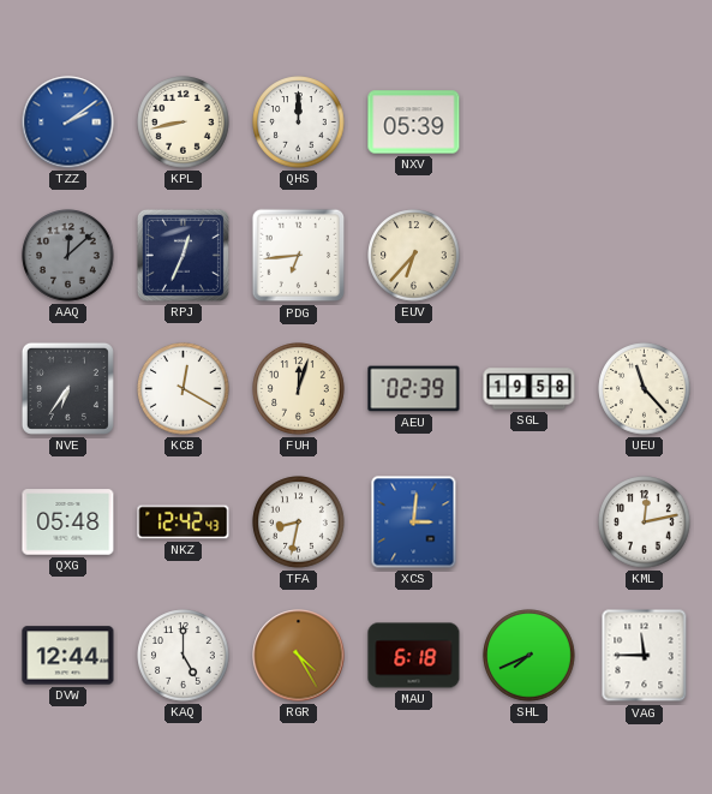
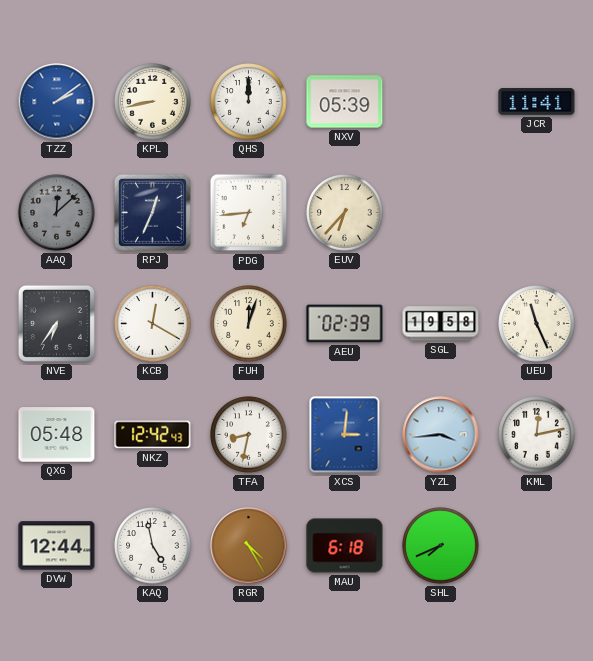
JCR: none -> 11:41 (537, 102)
UEU: 11:23 -> 11:26 (537, 324)
YZL: none -> 3:44 (441, 435)
KAQ: 5:00 -> 4:58 (153, 546)
VAG: 11:45 -> none (645, 656)
